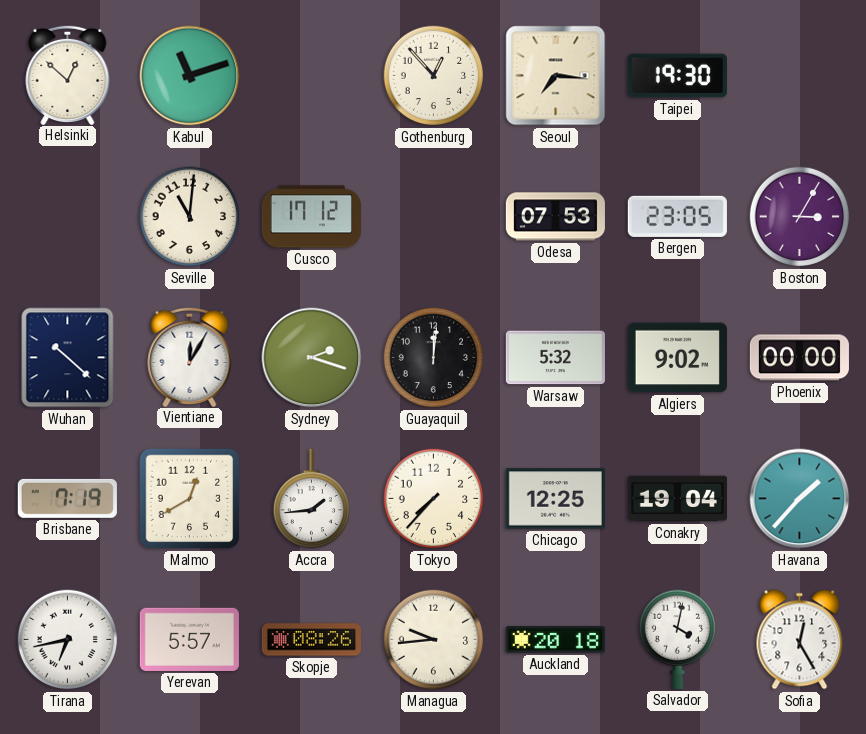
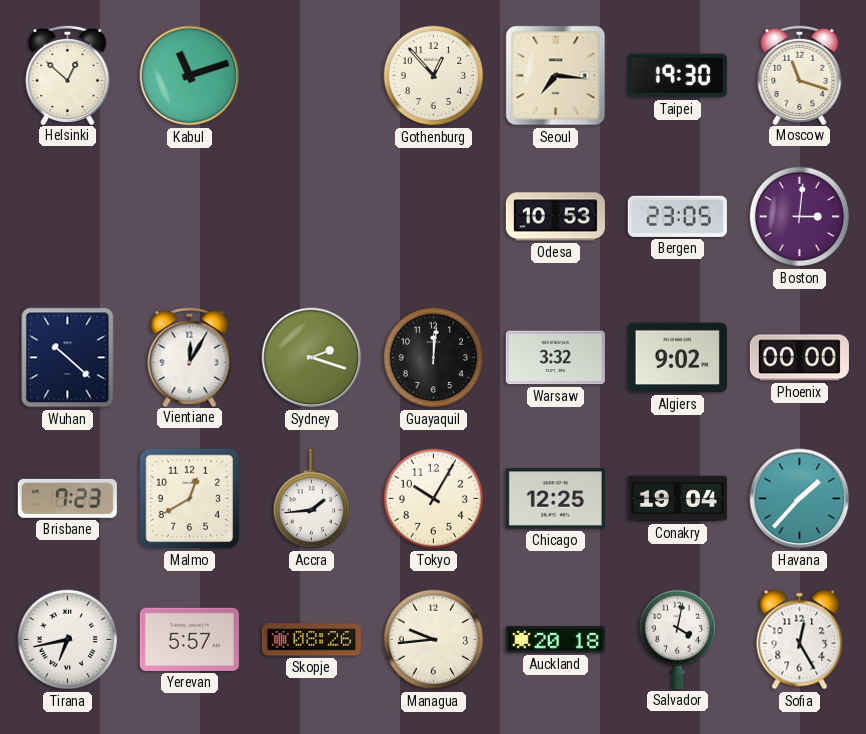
Moscow: none -> 11:18 (800, 74)
Seville: 11:01 -> none (190, 217)
Cusco: 17:12 -> none (311, 217)
Odesa: 07:53 -> 10:53 (555, 217)
Boston: 3:05 -> 3:01 (800, 217)
Warsaw: 5:32 -> 3:32 (555, 358)
Brisbane: 7:19 -> 7:23 (67, 498)
Tokyo: 7:37 -> 10:05 (434, 499)
